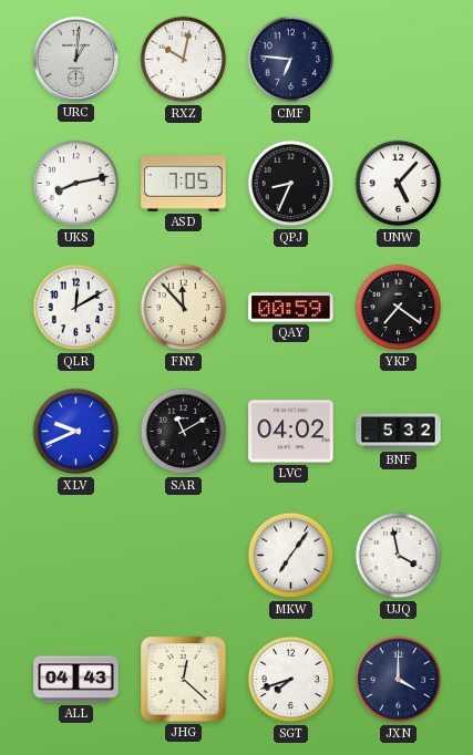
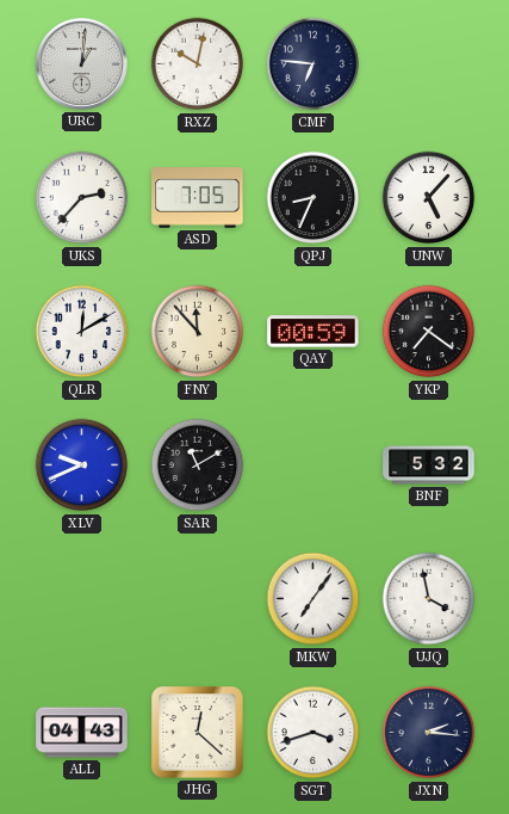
UKS: 8:13 -> 2:37 (82, 198)
LVC: 04:02 -> none (291, 432)
SGT: 7:42 -> 3:42 (314, 733)
JXN: 4:00 -> 2:16 (429, 733)
